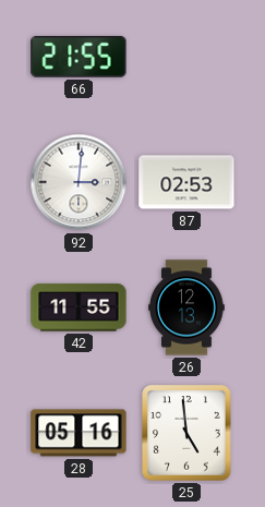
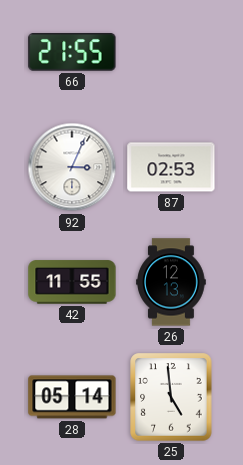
92: 3:01 -> 3:04 (72, 167)
28: 05:16 -> 05:14 (72, 397)
